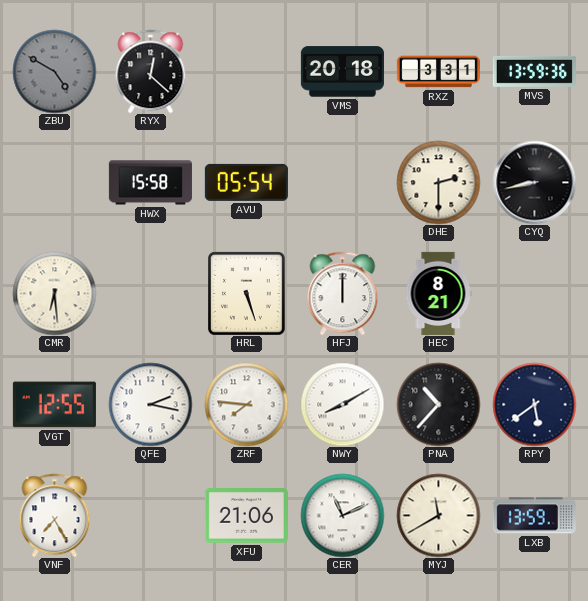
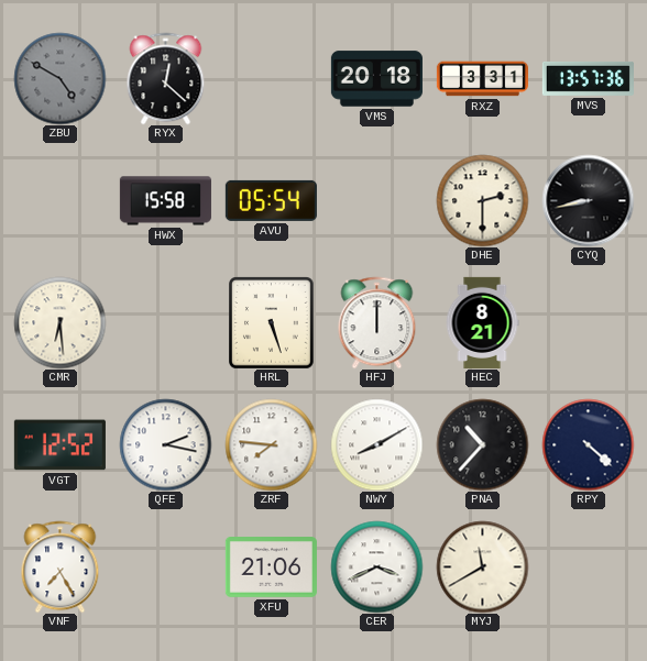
MVS: 13:59 -> 13:57 (588, 78)
VGT: 12:55 -> 12:52 (59, 445)
RPY: 5:39 -> 4:22 (588, 444)
CER: 11:11 -> 3:41 (376, 566)
LXB: 13:59 -> none (534, 516)
